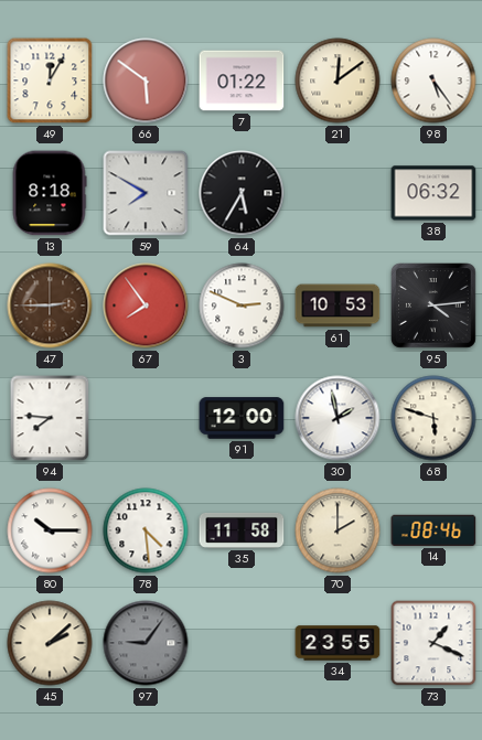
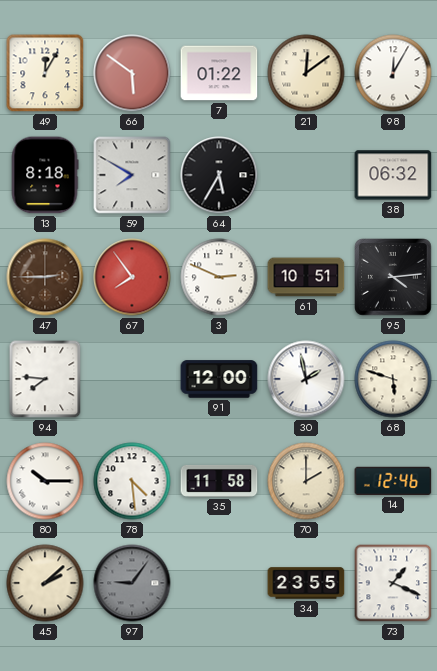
98: 5:24 -> 12:05 (393, 73)
61: 10:53 -> 10:51 (306, 277)
14: 08:46 -> 12:46 (393, 481)
